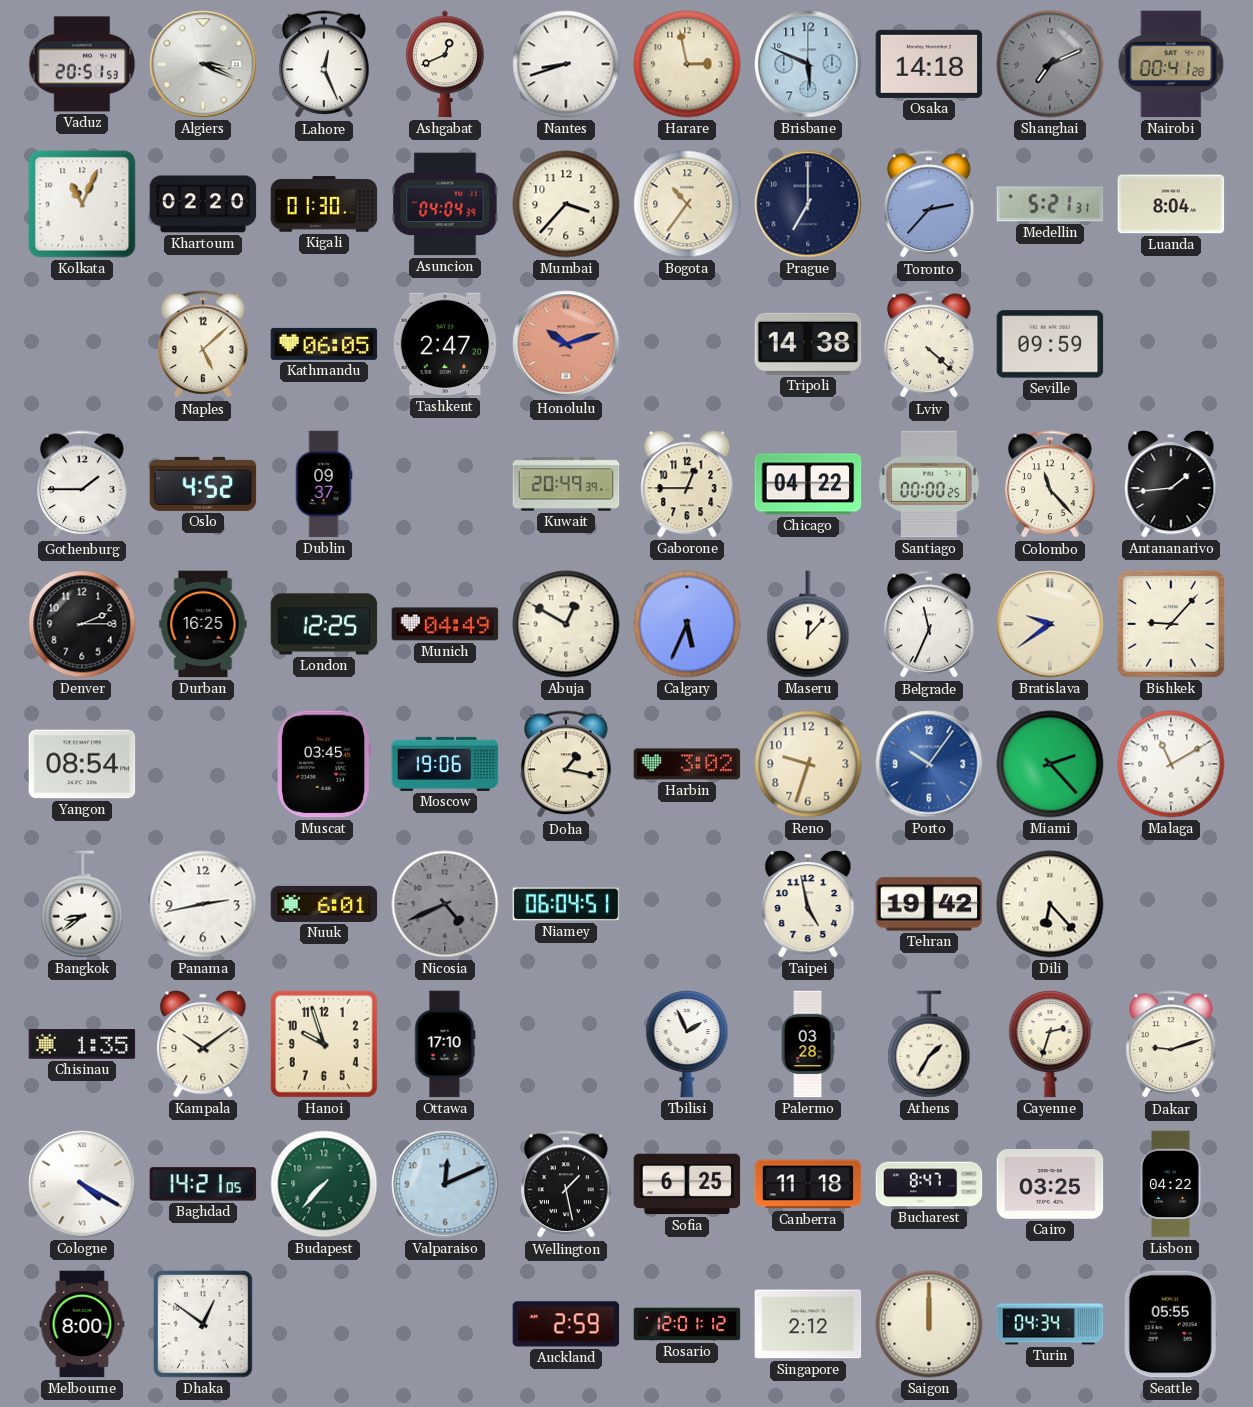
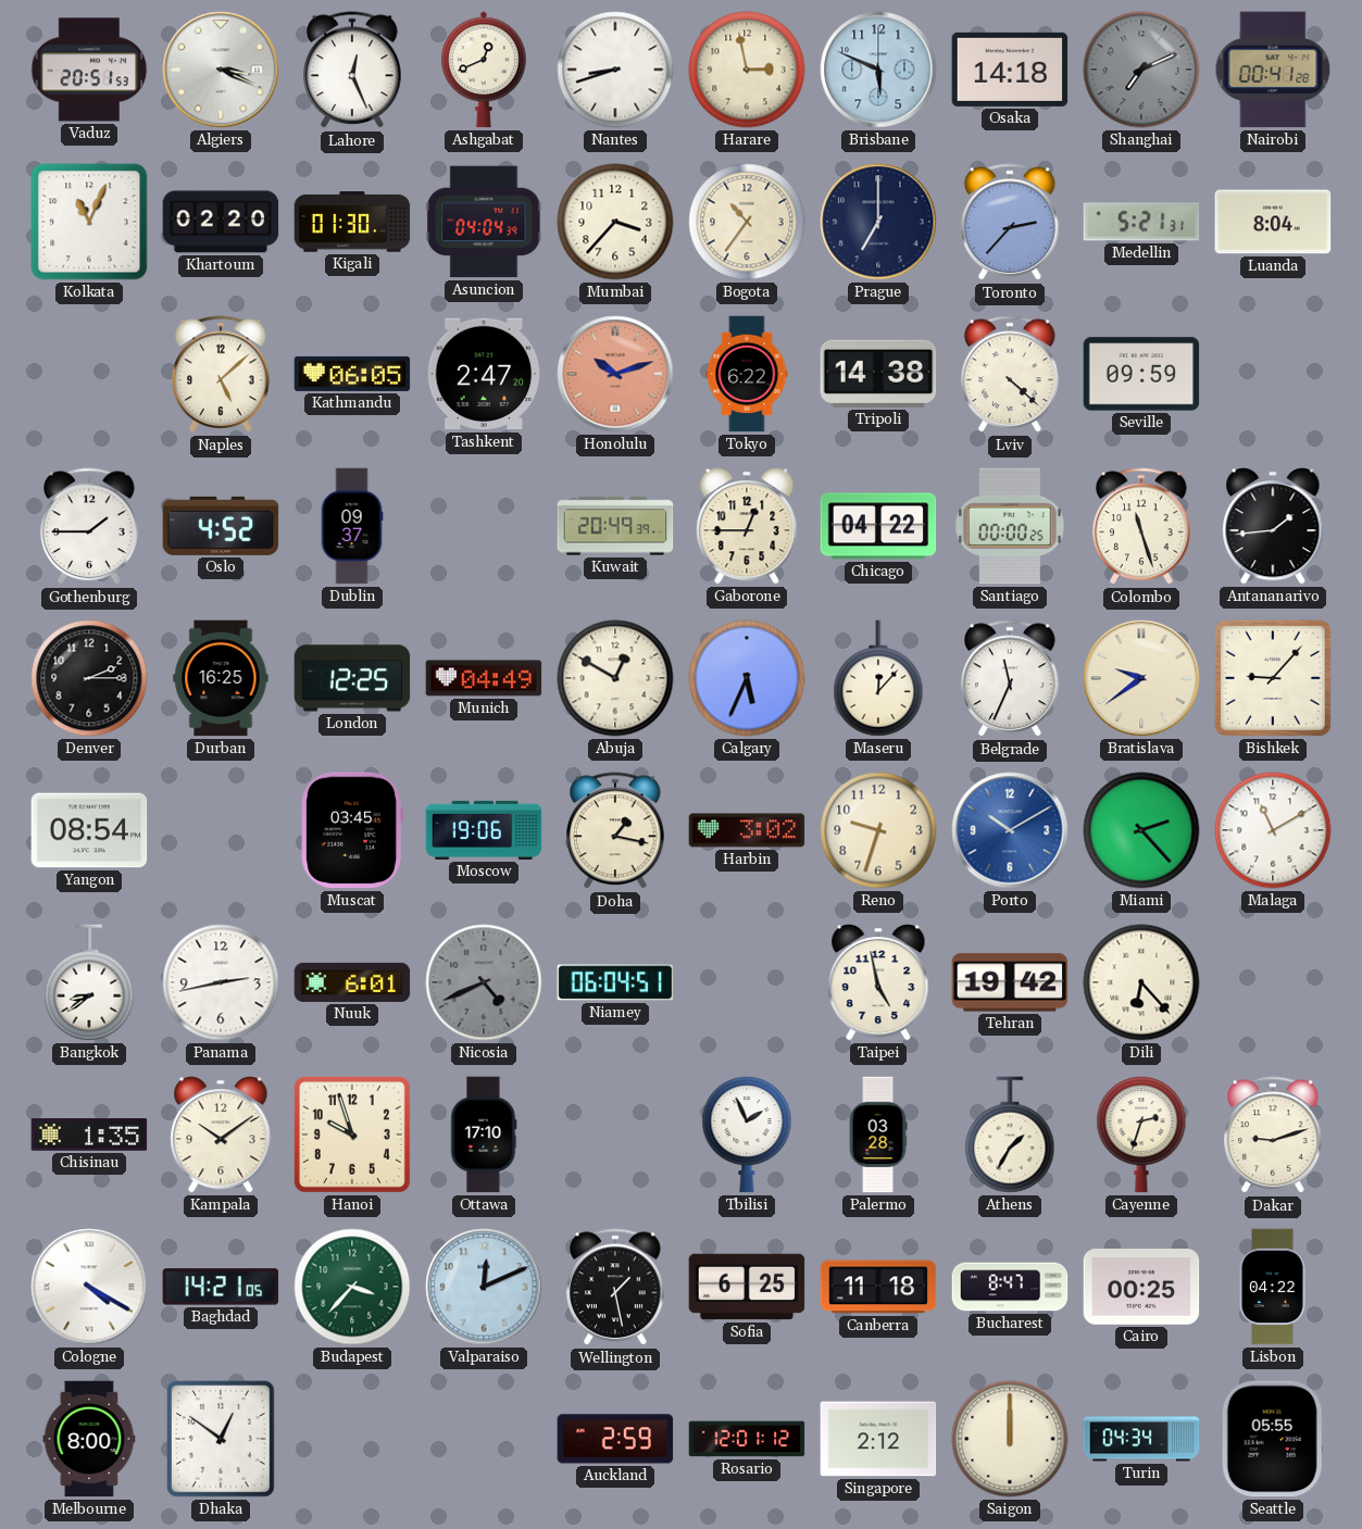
Tokyo: none -> 6:22 (747, 374)
Colombo: 11:23 -> 11:27 (1141, 527)
Porto: 10:06 -> 10:10 (1010, 830)
Budapest: 7:37 -> 3:37 (352, 1287)
Cairo: 03:25 -> 00:25 (1141, 1288)
